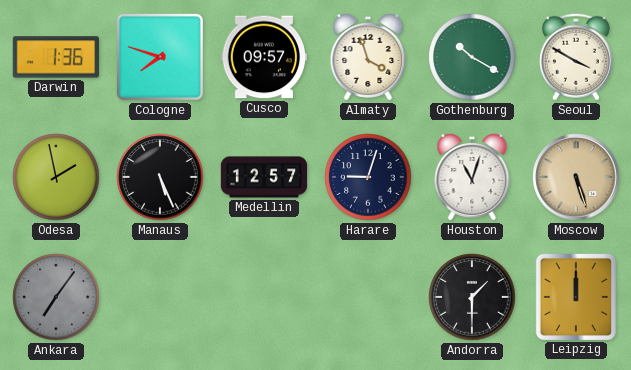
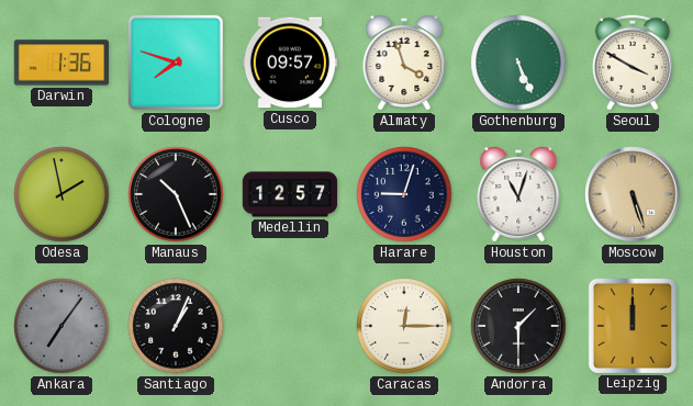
Gothenburg: 10:20 -> 5:26 (518, 63)
Manaus: 5:26 -> 10:26 (176, 194)
Santiago: none -> 1:04 (176, 326)
Caracas: none -> 12:15 (404, 326)
